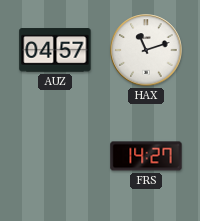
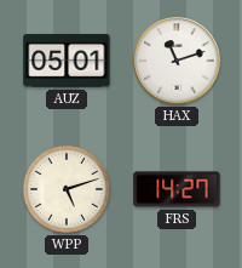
AUZ: 04:57 -> 05:01 (67, 61)
WPP: none -> 5:12 (67, 189)
